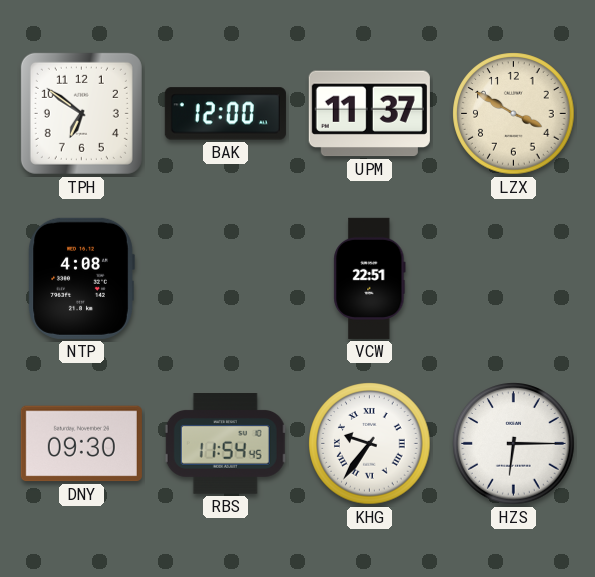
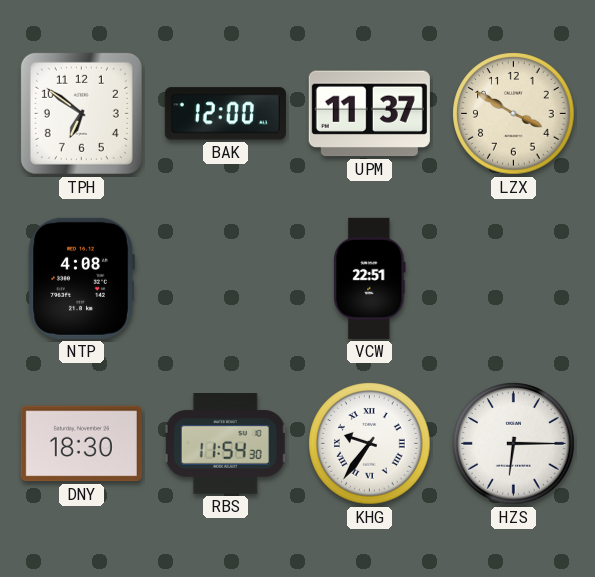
DNY: 09:30 -> 18:30 (81, 444)
RBS: 11:54:45 -> 11:54:30 (226, 444)
